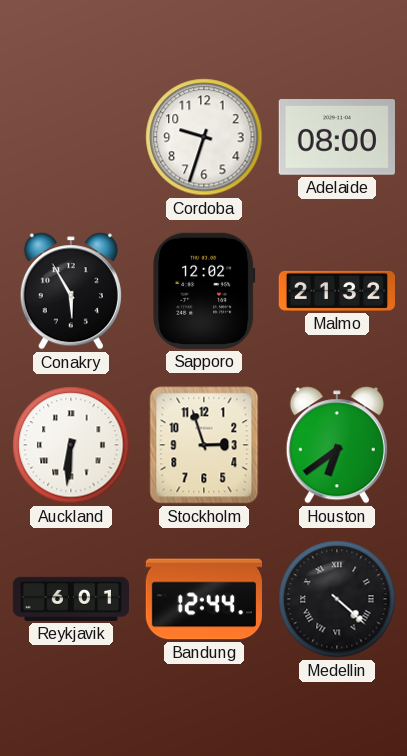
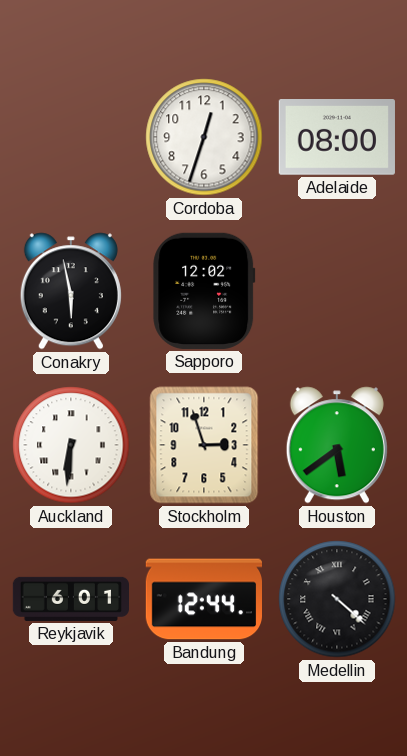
Cordoba: 9:33 -> 12:33 (204, 137)
Conakry: 5:55 -> 5:58 (71, 291)
Malmo: 21:32 -> none (336, 291)
Houston: 6:39 -> 5:39 (337, 445)
